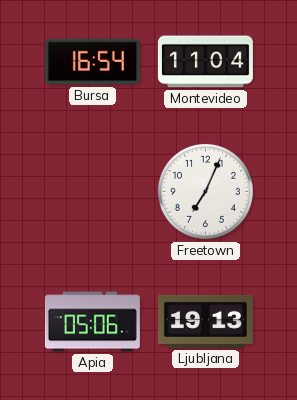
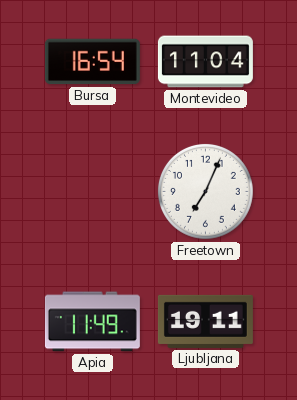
Apia: 05:06 -> 11:49 (92, 322)
Ljubljana: 19:13 -> 19:11 (205, 321)
